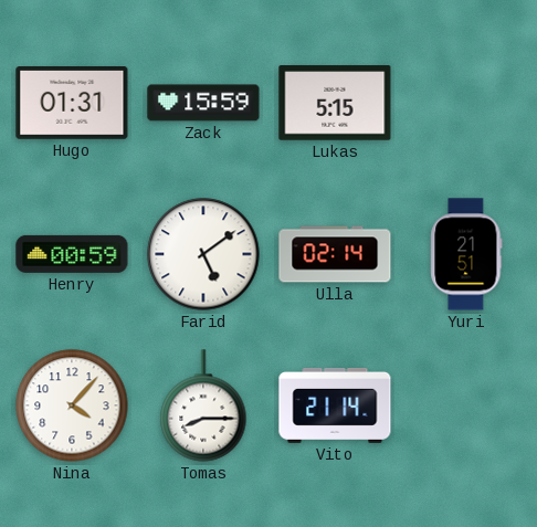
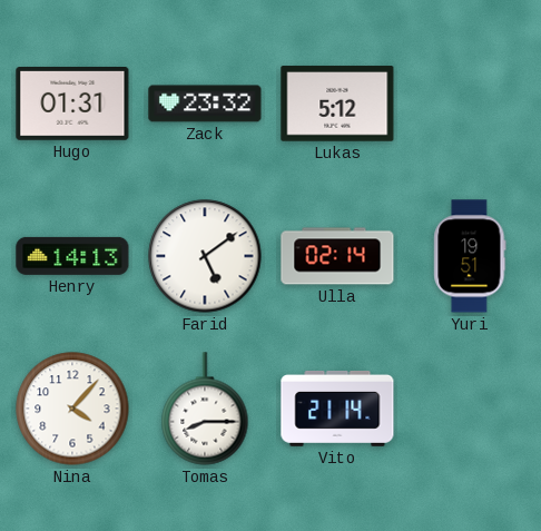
Zack: 15:59 -> 23:32 (205, 104)
Lukas: 5:15 -> 5:12 (337, 104)
Henry: 00:59 -> 14:13 (72, 256)
Yuri: 21:51 -> 19:51 (470, 256)
